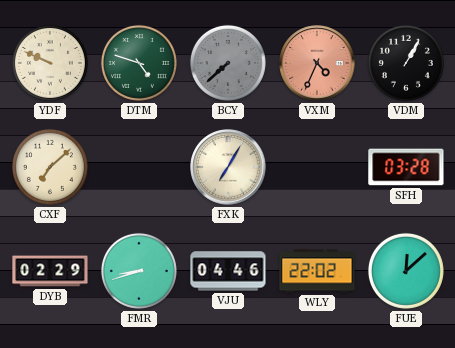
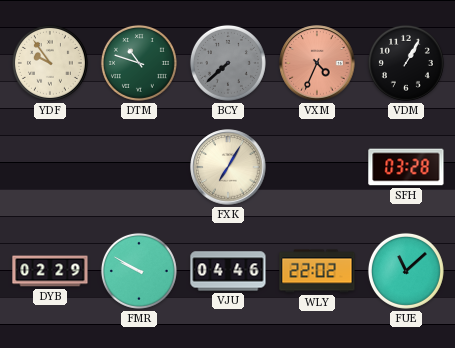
YDF: 9:49 -> 9:54 (50, 63)
DTM: 4:48 -> 10:48 (139, 63)
CXF: 7:08 -> none (50, 167)
FMR: 8:42 -> 9:50 (139, 271)
FUE: 12:08 -> 11:08 (406, 271)
